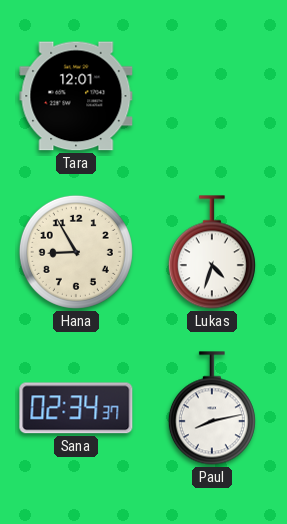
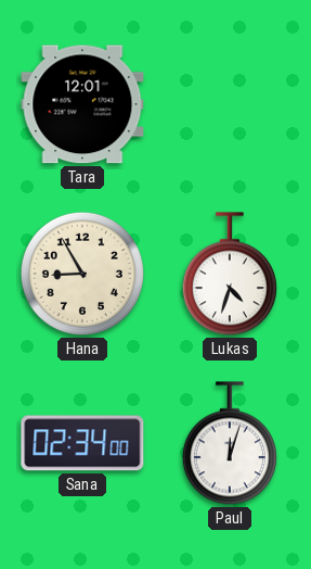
Sana: 02:34:37 -> 02:34:00 (82, 443)
Paul: 8:13 -> 12:03 (230, 443)
